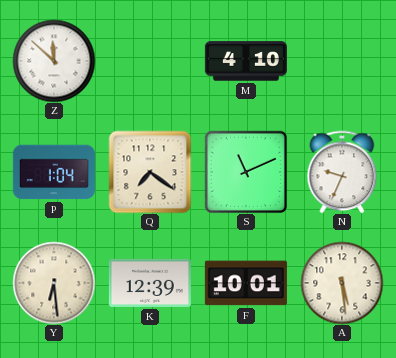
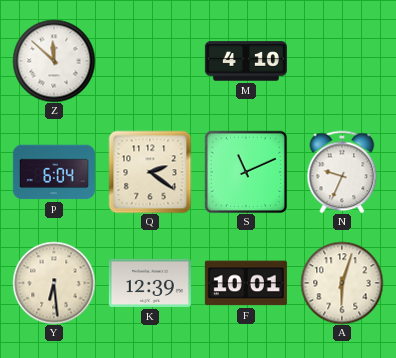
P: 1:04 -> 6:04 (54, 172)
Q: 7:21 -> 2:21 (150, 172)
A: 5:29 -> 6:03 (342, 283)
